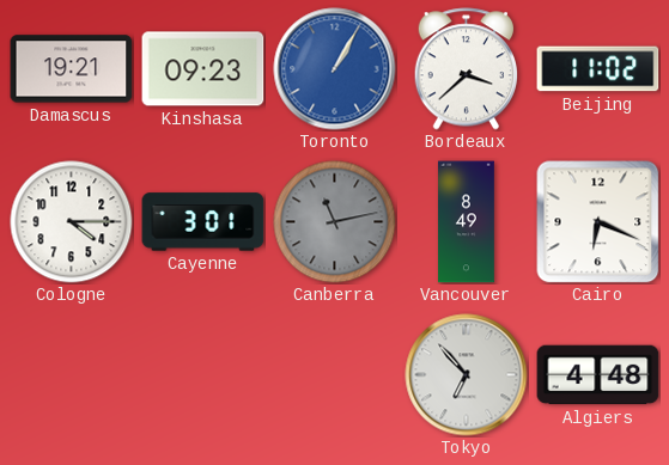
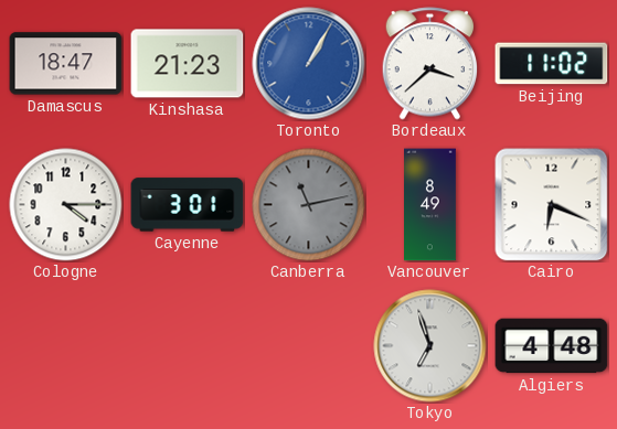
Damascus: 19:21 -> 18:47 (66, 64)
Kinshasa: 09:23 -> 21:23 (188, 64)
Tokyo: 6:53 -> 6:57 (430, 346)
